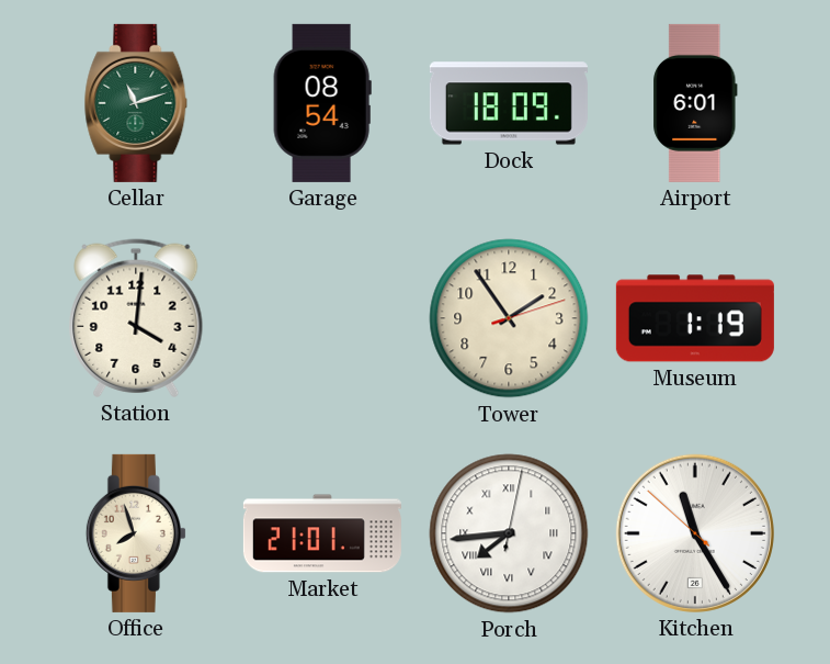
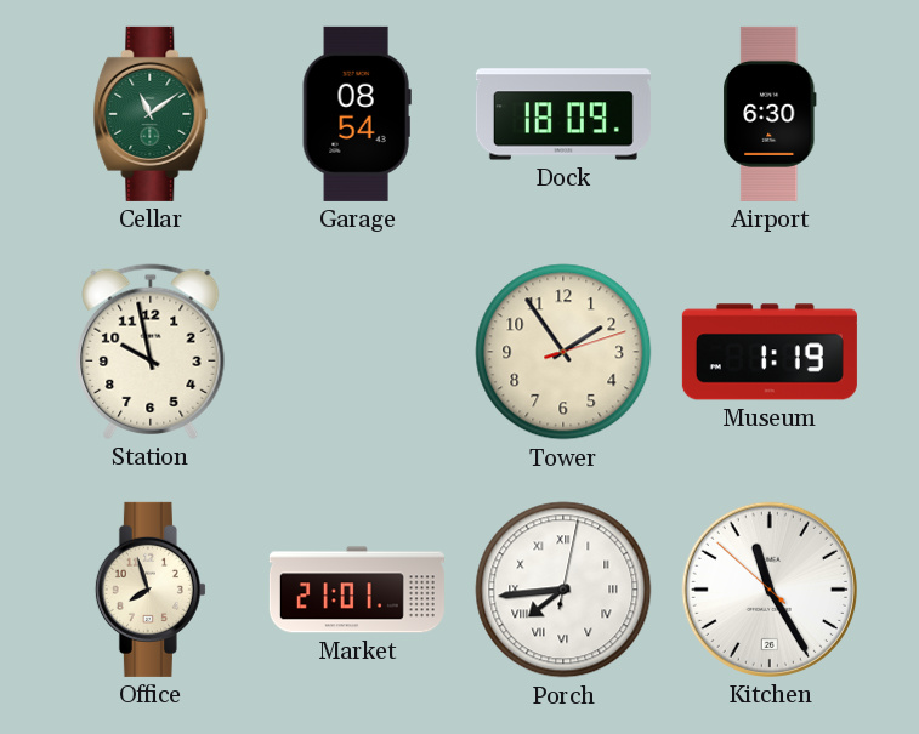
Cellar: 11:12 -> 11:09 (151, 114)
Airport: 6:01 -> 6:30 (770, 114)
Station: 4:01 -> 9:58 (151, 352)
